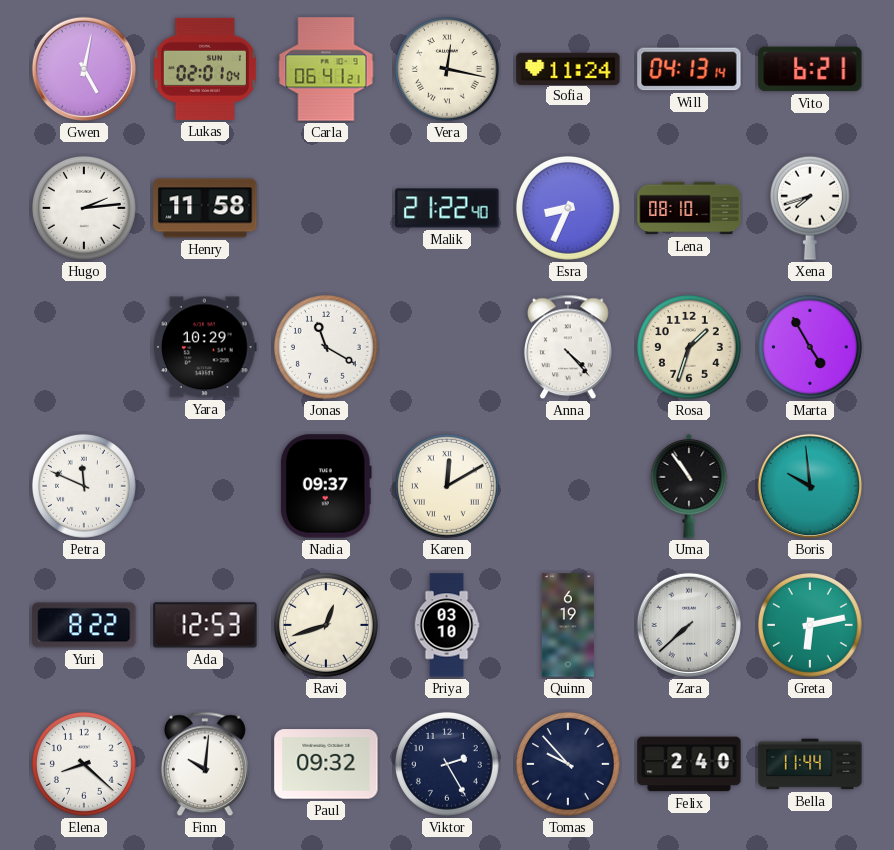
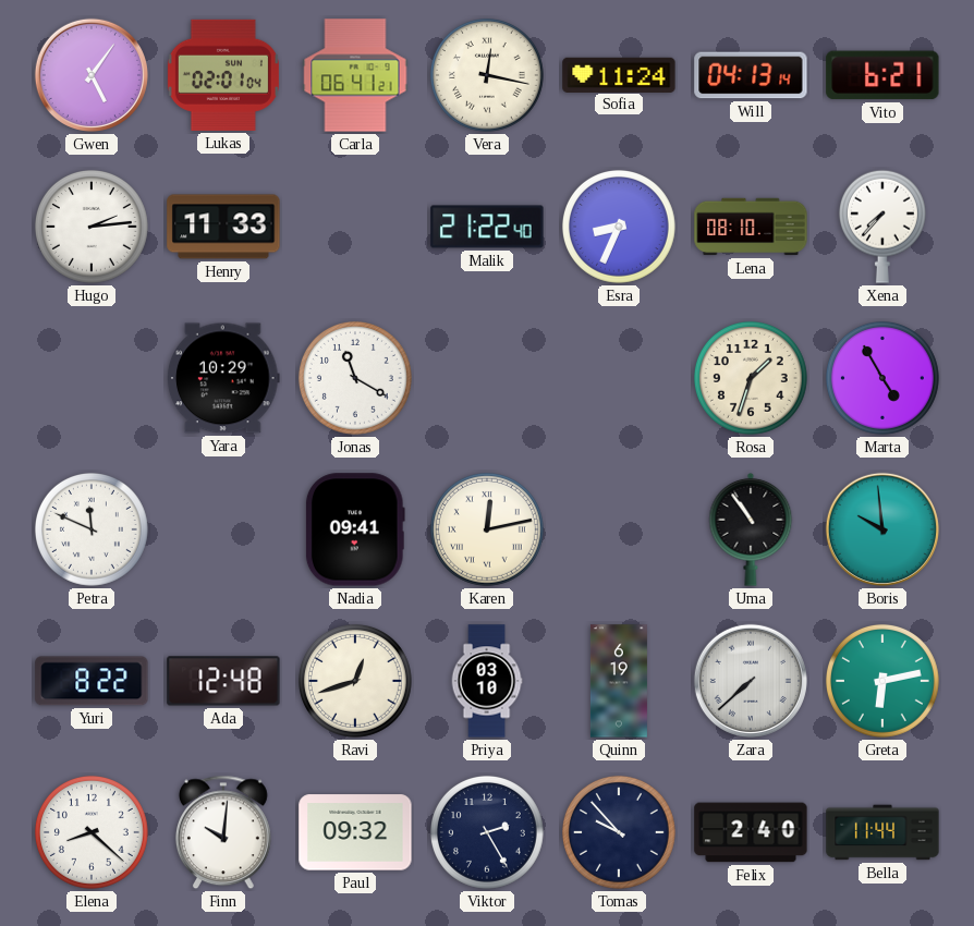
Gwen: 5:02 -> 5:06 (92, 75)
Henry: 11:58 -> 11:33 (223, 227)
Xena: 7:42 -> 7:37 (882, 227)
Anna: 4:23 -> none (568, 347)
Nadia: 09:37 -> 09:41 (355, 529)
Karen: 12:10 -> 12:13 (487, 529)
Ada: 12:53 -> 12:48 (223, 681)
